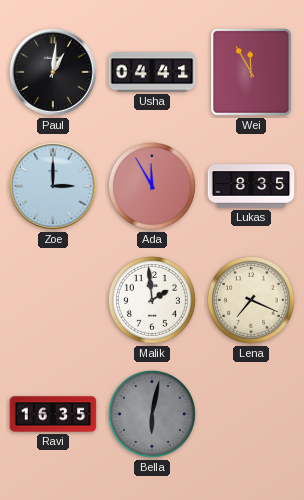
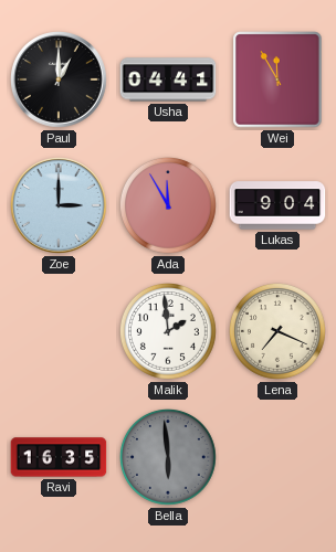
Paul: 1:01 -> 1:00 (60, 81)
Lukas: 8:35 -> 9:04 (277, 205)
Bella: 6:02 -> 5:59 (169, 458)
